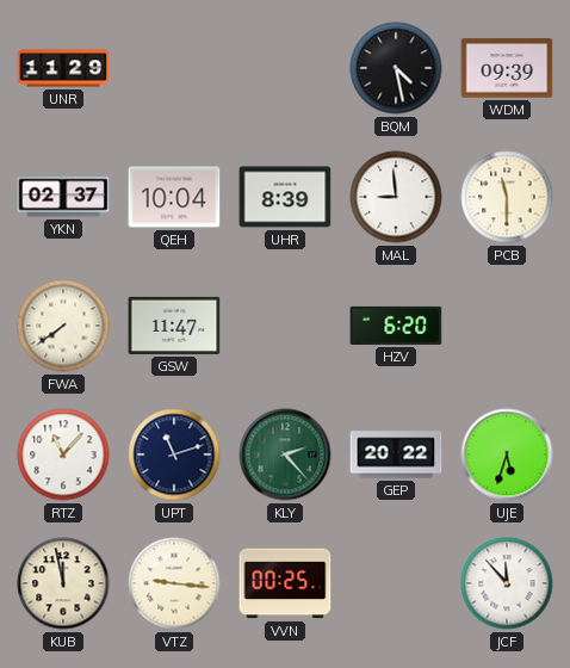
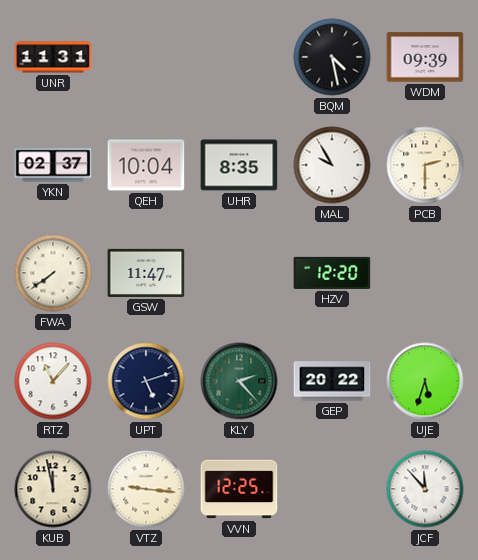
UNR: 11:29 -> 11:31 (53, 57)
UHR: 8:39 -> 8:35 (239, 165)
MAL: 8:59 -> 9:55 (332, 165)
PCB: 11:30 -> 2:30 (425, 165)
HZV: 6:20 -> 12:20 (332, 273)
UPT: 11:12 -> 5:12 (146, 381)
VVN: 00:25 -> 12:25 (239, 489)
